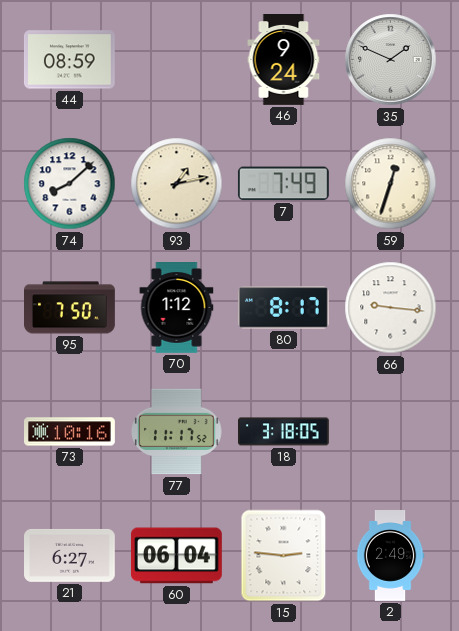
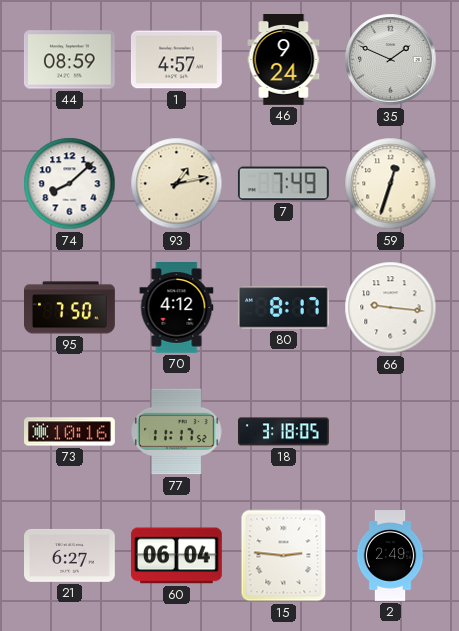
1: none -> 4:57 (176, 60)
70: 1:12 -> 4:12 (177, 308)
